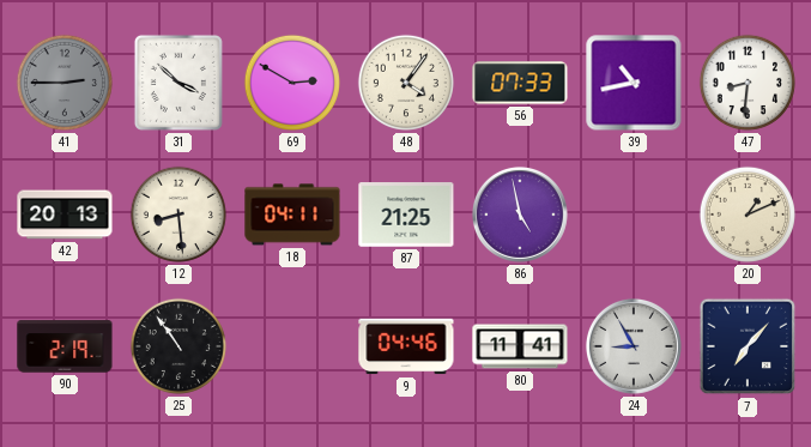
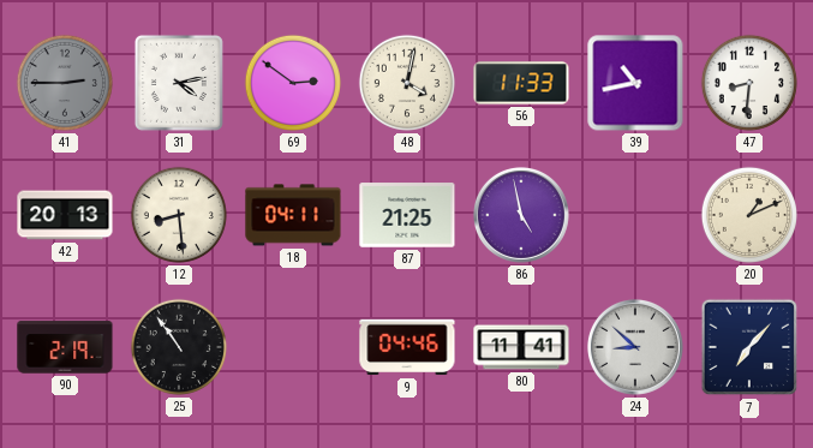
31: 3:52 -> 4:13 (179, 83)
69: 2:50 -> 2:51 (293, 83)
48: 4:06 -> 4:02 (407, 83)
56: 07:33 -> 11:33 (521, 83)
24: 8:55 -> 8:52 (635, 347)
